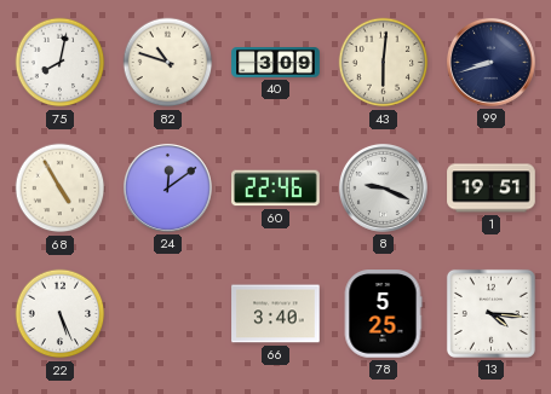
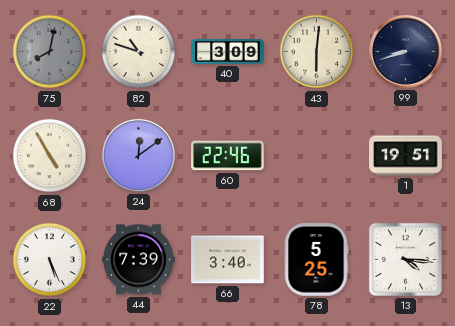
75 dial: white -> grey (50, 52)
8: 9:19 -> none (383, 187)
44: none -> 7:39 (139, 260)
